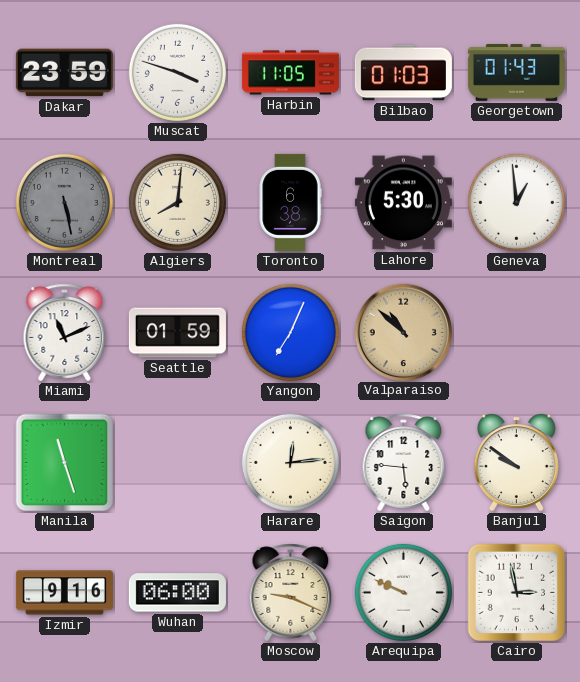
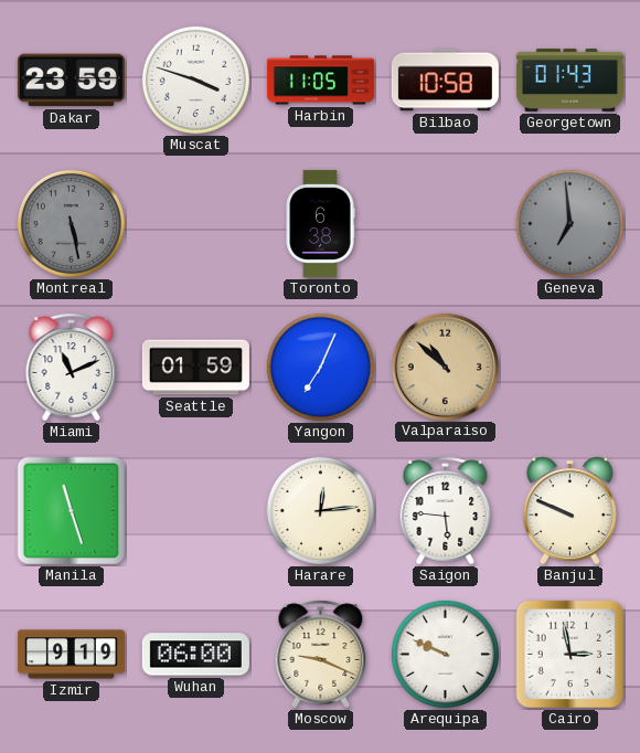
Bilbao: 01:03 -> 10:58 (445, 81)
Algiers: 8:01 -> none (177, 202)
Lahore: 5:30 -> none (403, 203)
Geneva: 12:59 -> 6:59 (569, 223)
Geneva dial: white -> grey (569, 223)
Banjul: 9:51 -> 9:49 (569, 511)
Izmir: 9:16 -> 9:19 (71, 655)
